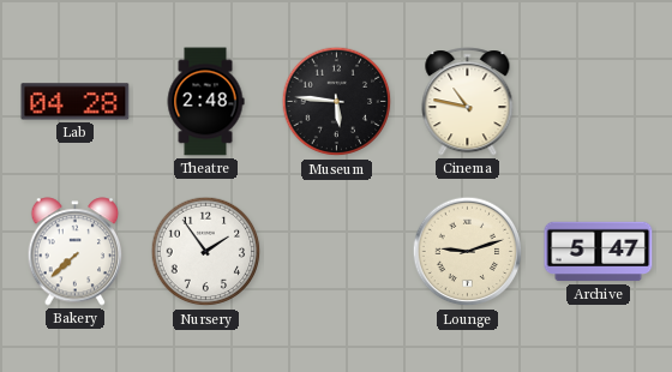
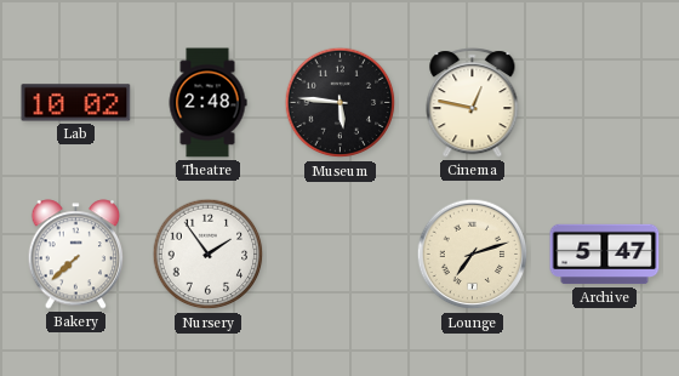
Lab: 04:28 -> 10:02 (76, 103)
Cinema: 10:47 -> 12:47 (473, 103)
Lounge: 9:12 -> 7:12 (473, 255)
